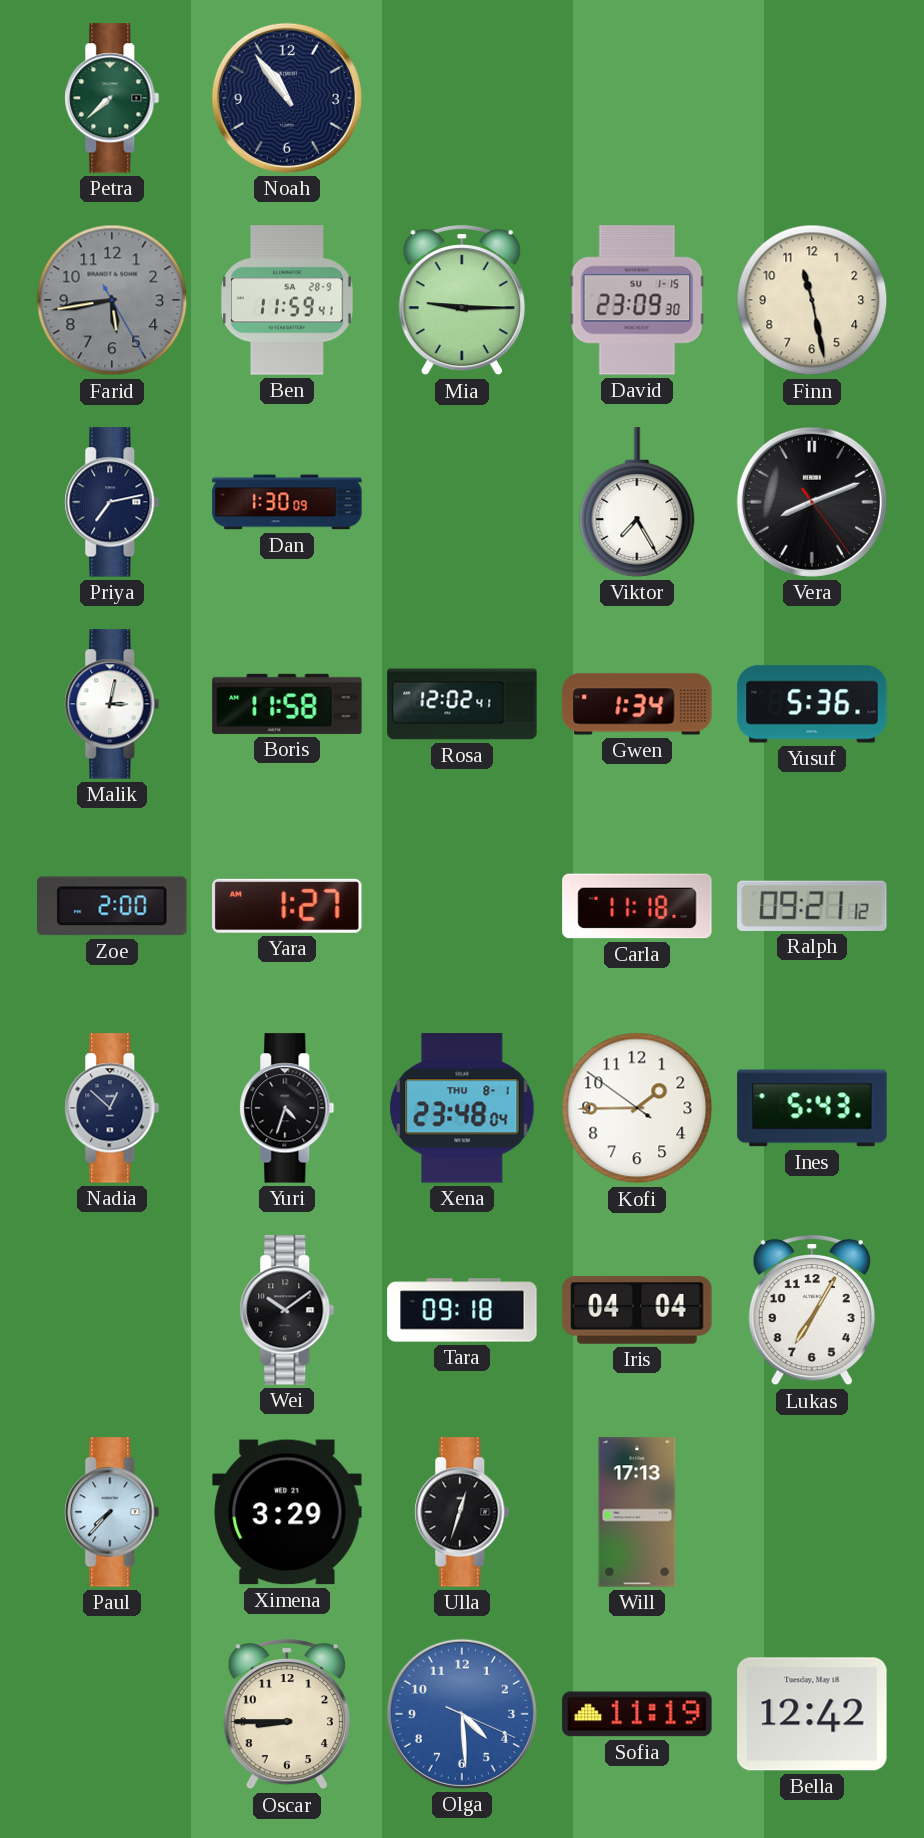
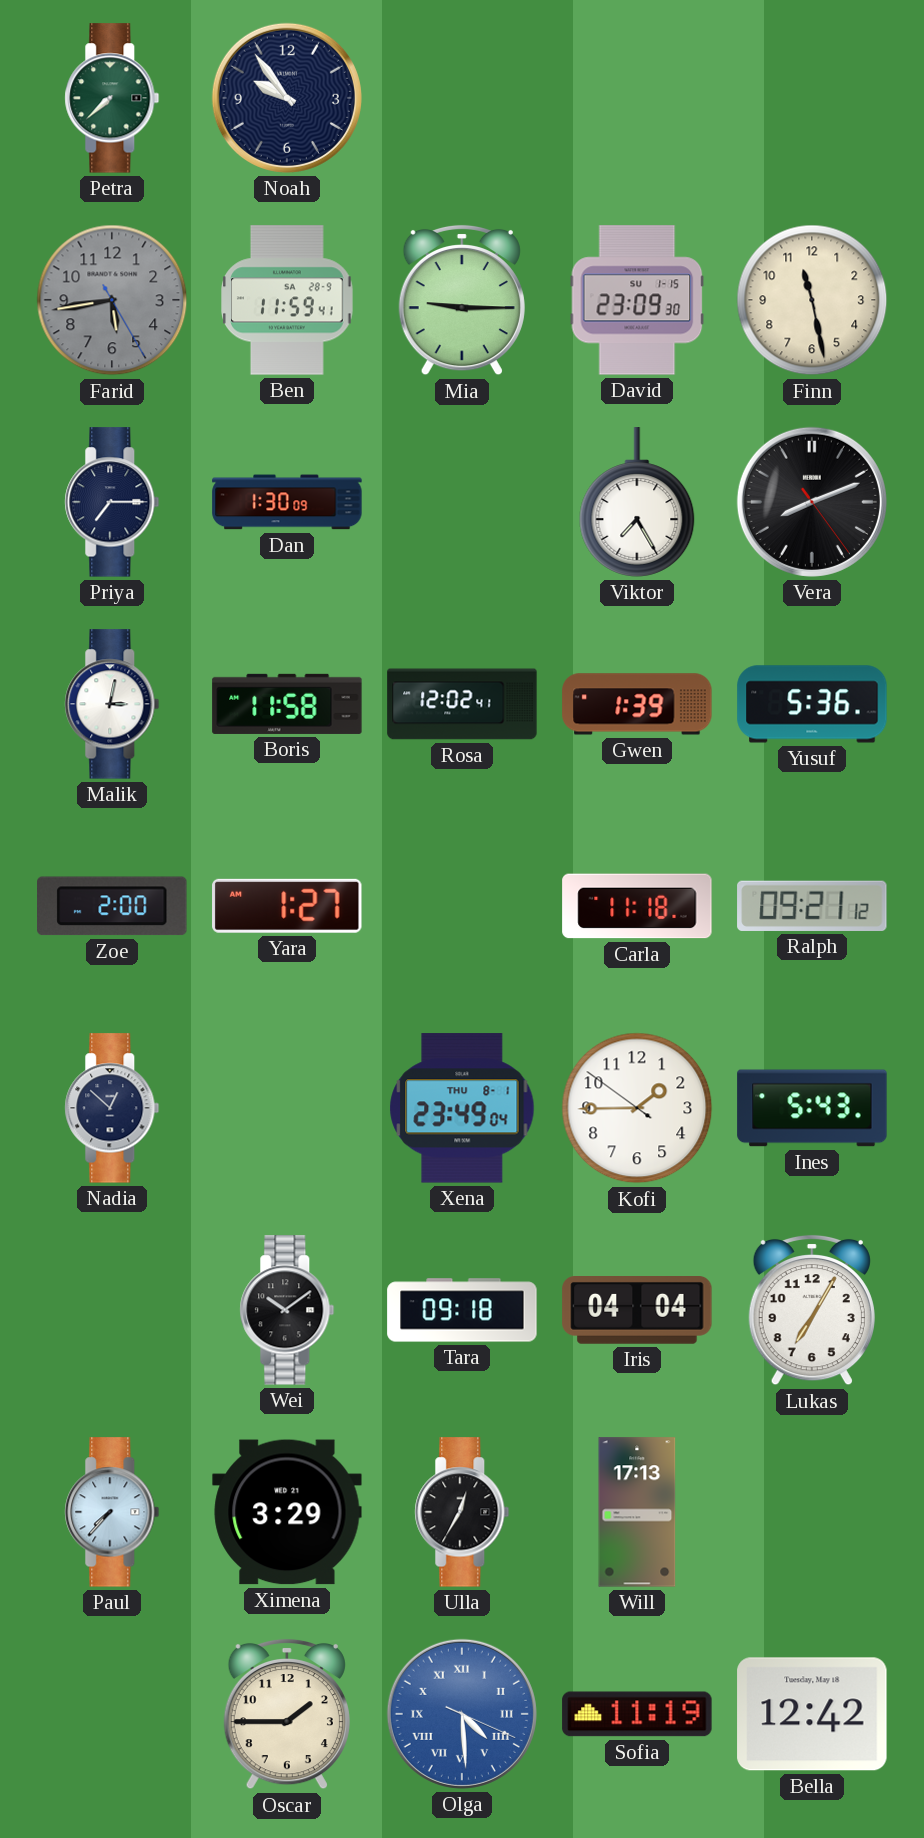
Noah: 10:54 -> 9:54 (287, 98)
Priya: 7:13 -> 7:15 (112, 502)
Gwen: 1:34 -> 1:39 (637, 704)
Yuri: 4:33 -> none (287, 1108)
Xena: 23:48 -> 23:49 (462, 1108)
Ulla: 12:33 -> 12:35 (462, 1512)
Oscar: 8:45 -> 1:45 (287, 1714)
Olga numerals: Arabic -> Roman (462, 1714)
